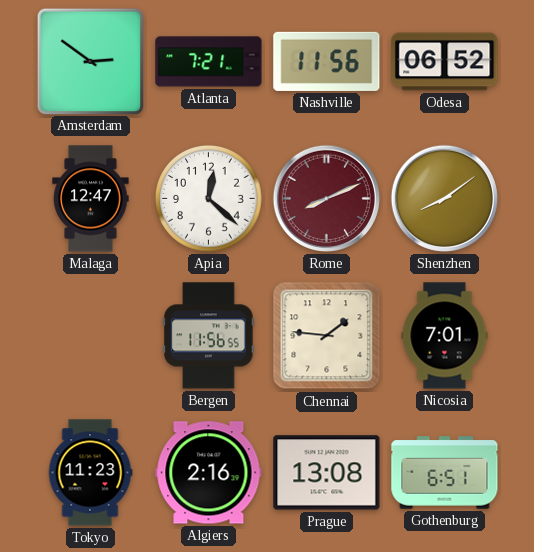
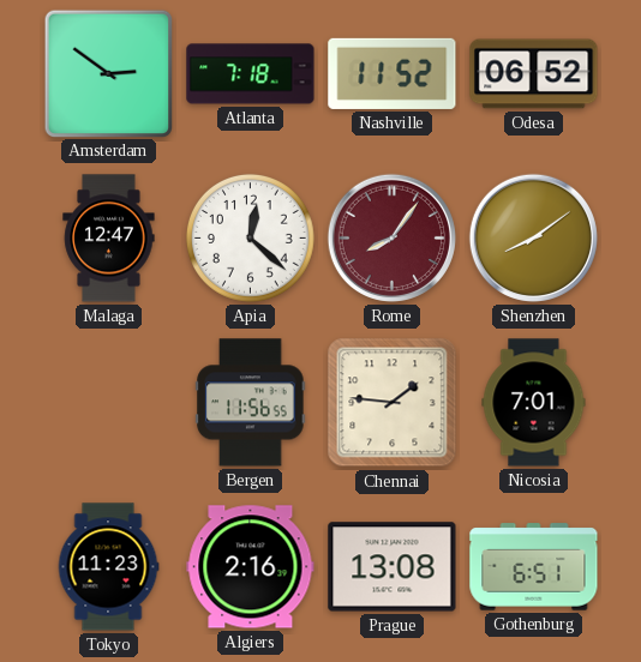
Atlanta: 7:21 -> 7:18 (251, 74)
Nashville: 11:56 -> 11:52 (393, 73)
Rome: 8:11 -> 8:06 (391, 237)
